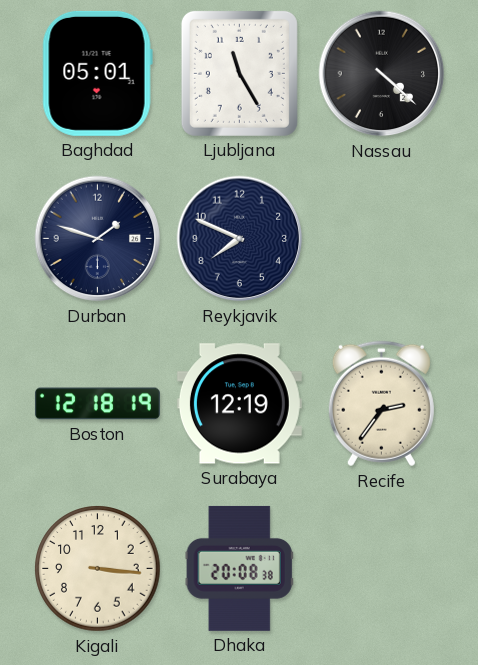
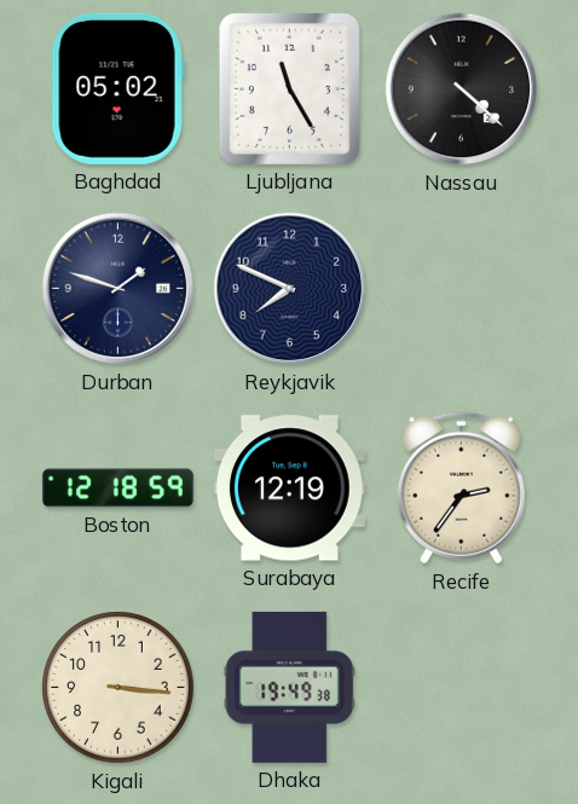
Baghdad: 05:01 -> 05:02 (117, 88)
Boston: 12:18:19 -> 12:18:59 (117, 488)
Dhaka: 20:08 -> 19:49 (289, 687)
